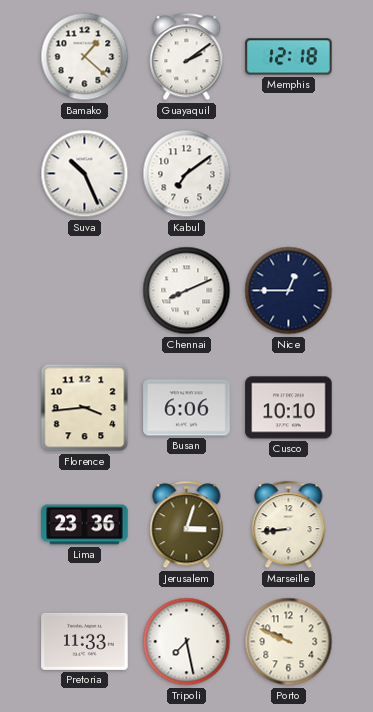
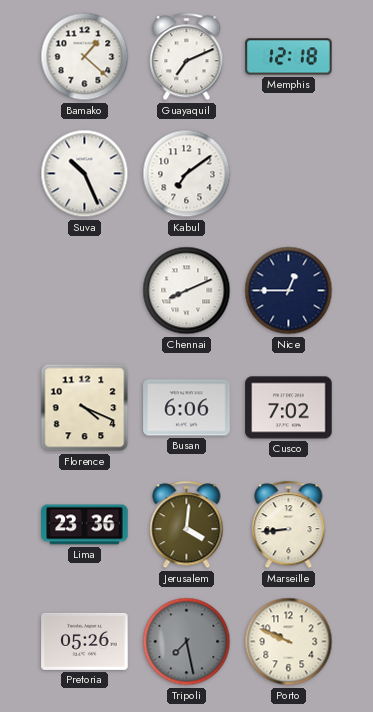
Guayaquil: 2:09 -> 7:11 (187, 57)
Florence: 3:44 -> 4:19 (85, 408)
Cusco: 10:10 -> 7:02 (289, 408)
Jerusalem: 3:03 -> 4:01 (187, 525)
Pretoria: 11:33 -> 05:26 (85, 641)
Tripoli dial: white -> grey (187, 642)
